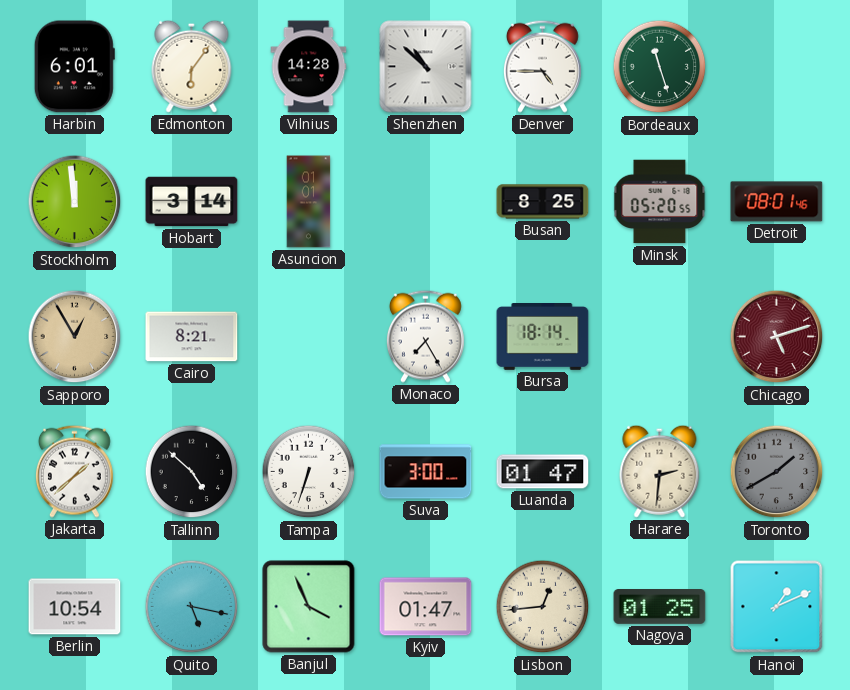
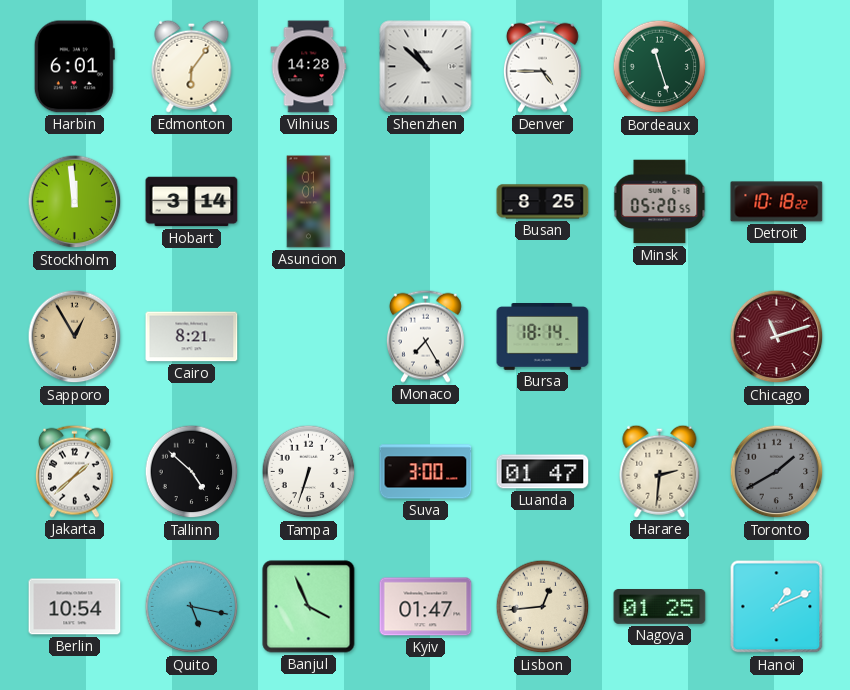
Detroit: 08:01 -> 10:18 (777, 202)
Chicago: 5:12 -> 11:12 (777, 337)
